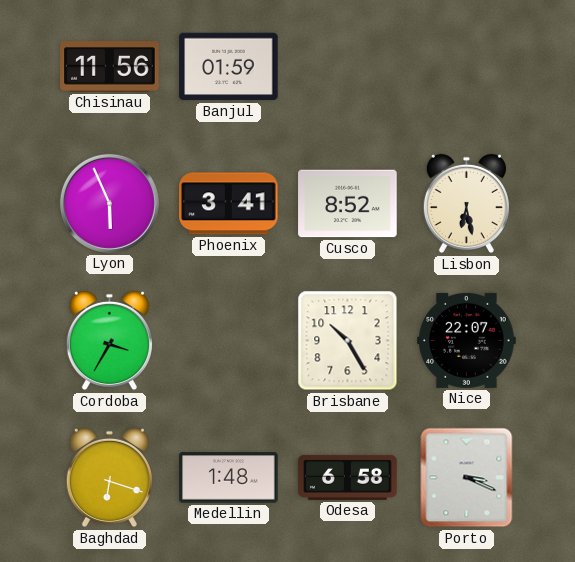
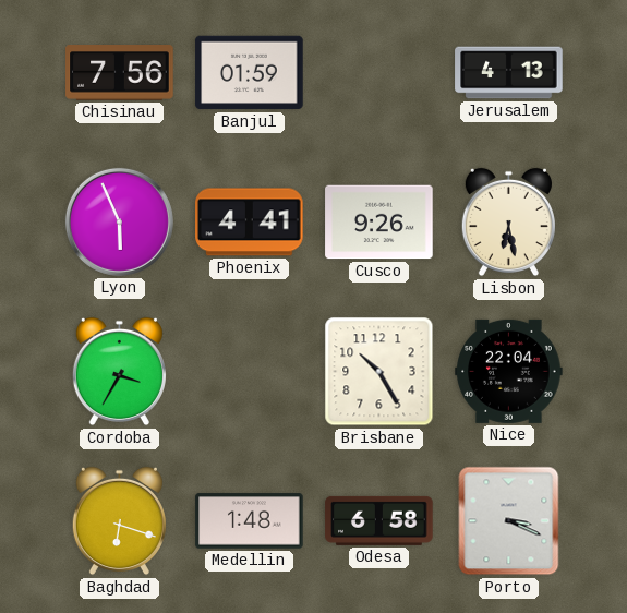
Chisinau: 11:56 -> 7:56 (120, 73)
Jerusalem: none -> 4:13 (509, 73)
Phoenix: 3:41 -> 4:41 (250, 223)
Cusco: 8:52 -> 9:26 (379, 223)
Nice: 22:07 -> 22:04 (509, 371)
